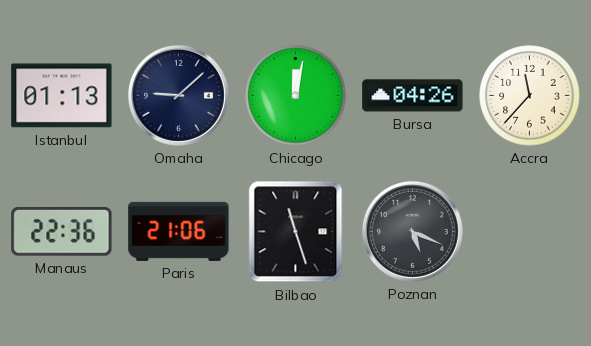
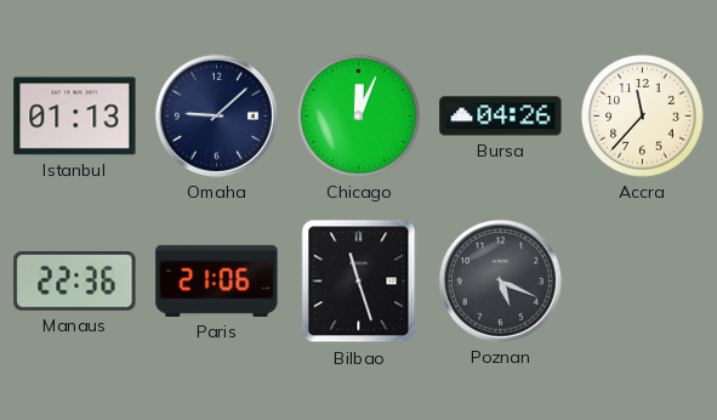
Chicago: 12:02 -> 12:04 (359, 117)
